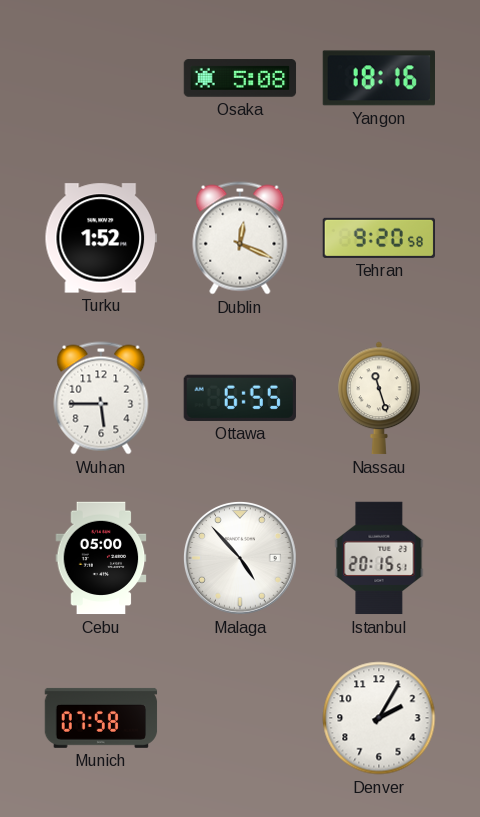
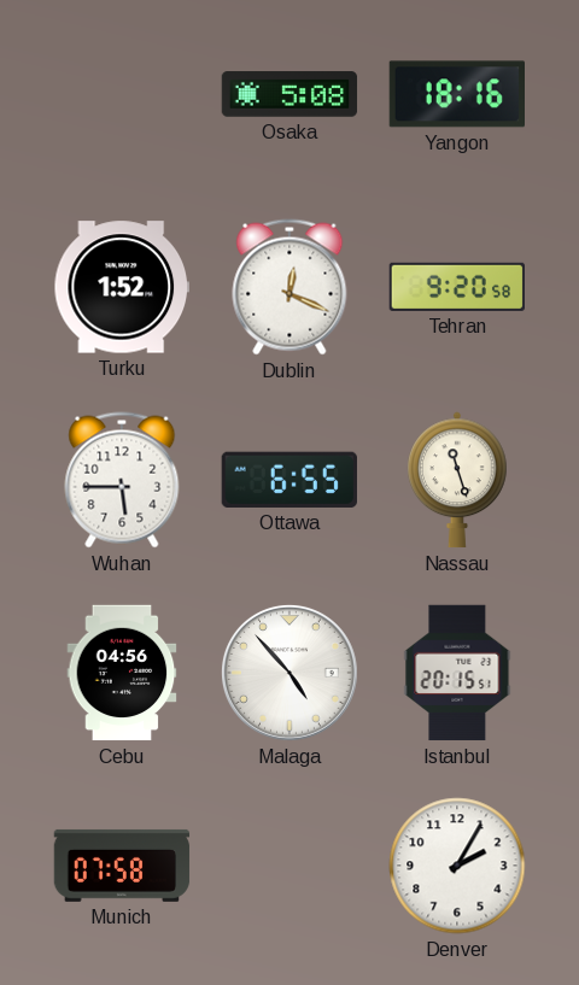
Cebu: 05:00 -> 04:56 (122, 673)
